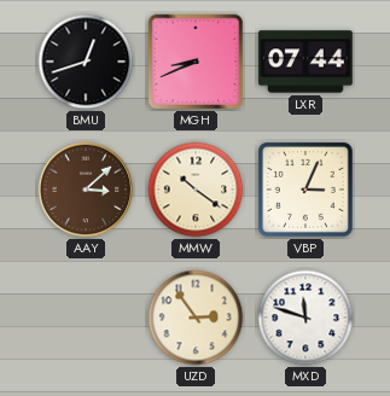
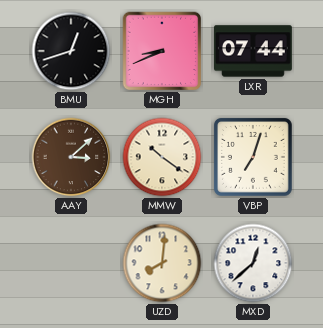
VBP: 3:04 -> 7:03 (253, 157)
UZD: 2:54 -> 8:01 (162, 263)
MXD: 11:48 -> 12:38 (253, 263)
